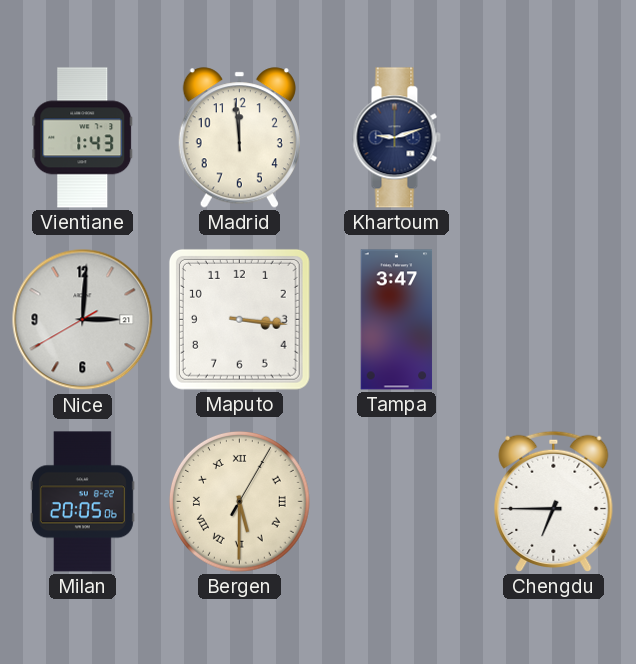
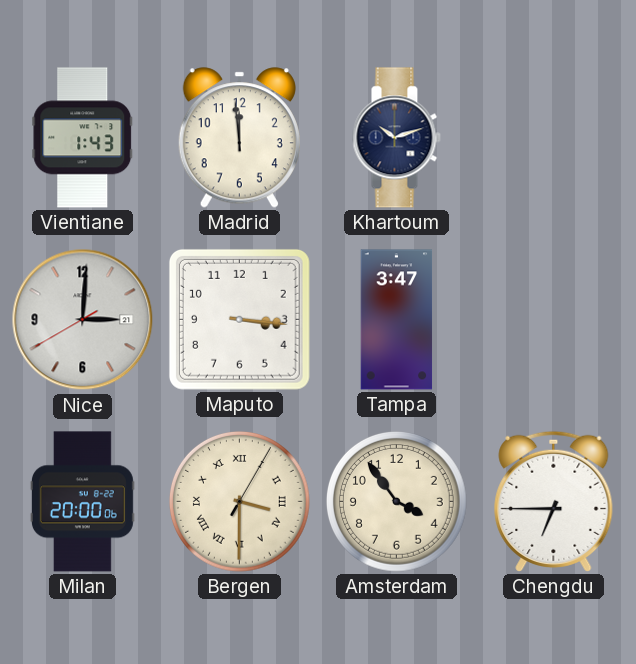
Khartoum: 9:12 -> 10:12 (396, 138)
Milan: 20:05 -> 20:00 (82, 502)
Bergen: 5:30 -> 3:30 (240, 502)
Amsterdam: none -> 3:54 (397, 502)
